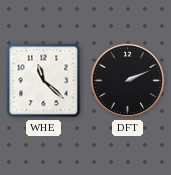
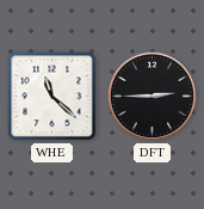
DFT: 2:11 -> 2:45 (153, 97)
